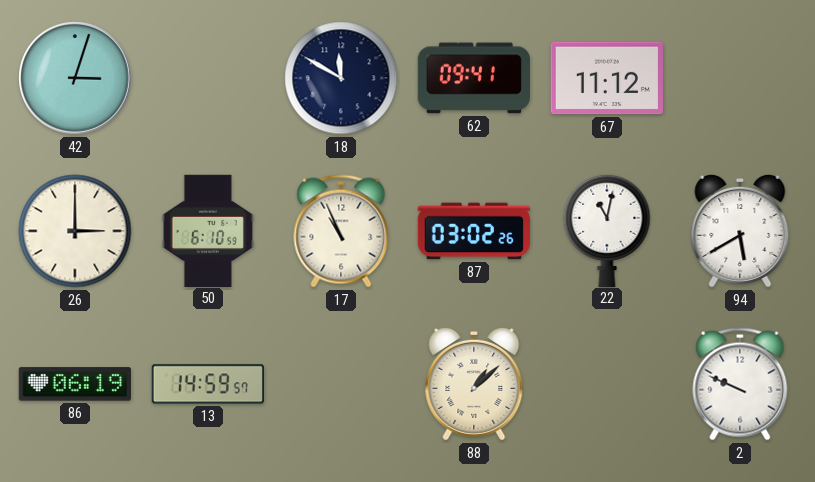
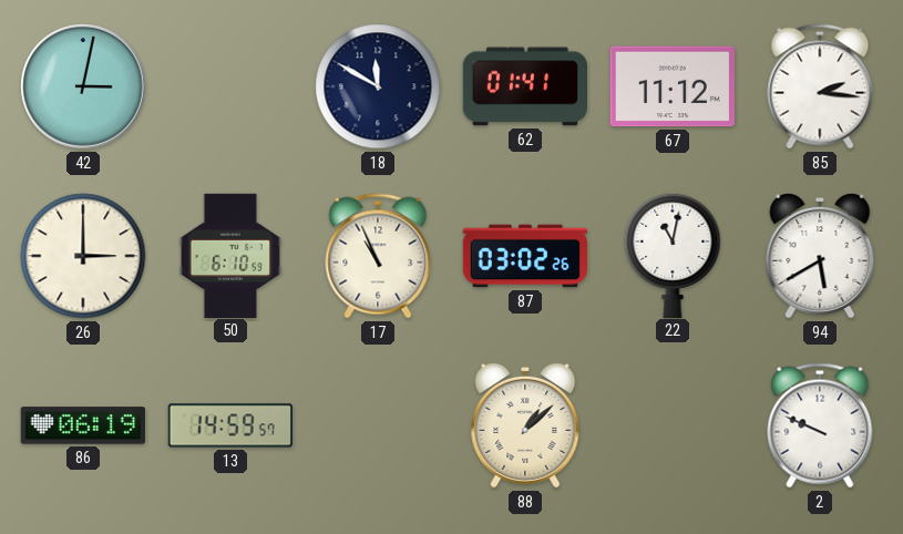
42: 3:03 -> 3:02 (84, 88)
62: 09:41 -> 01:41 (525, 86)
85: none -> 2:16 (820, 86)
